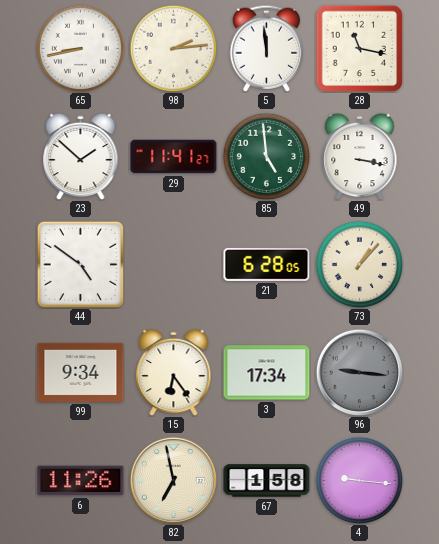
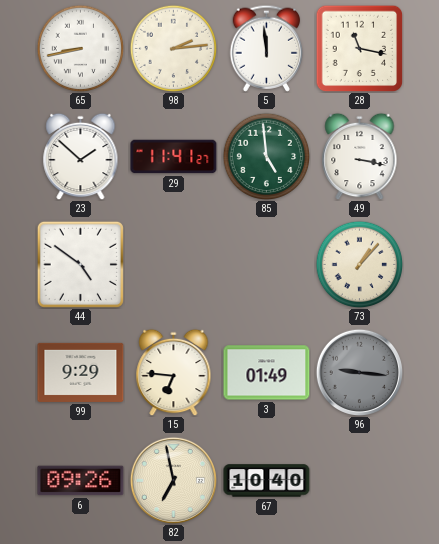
21: 6:28 -> none (267, 264)
99: 9:34 -> 9:29 (81, 372)
15: 6:24 -> 6:46 (174, 372)
3: 17:34 -> 01:49 (267, 373)
6: 11:26 -> 09:26 (81, 481)
67: 1:58 -> 10:40 (267, 481)
4: 9:16 -> none (359, 480)
